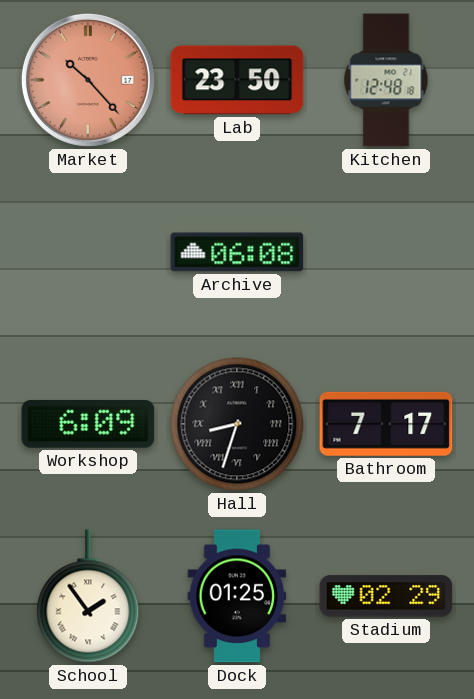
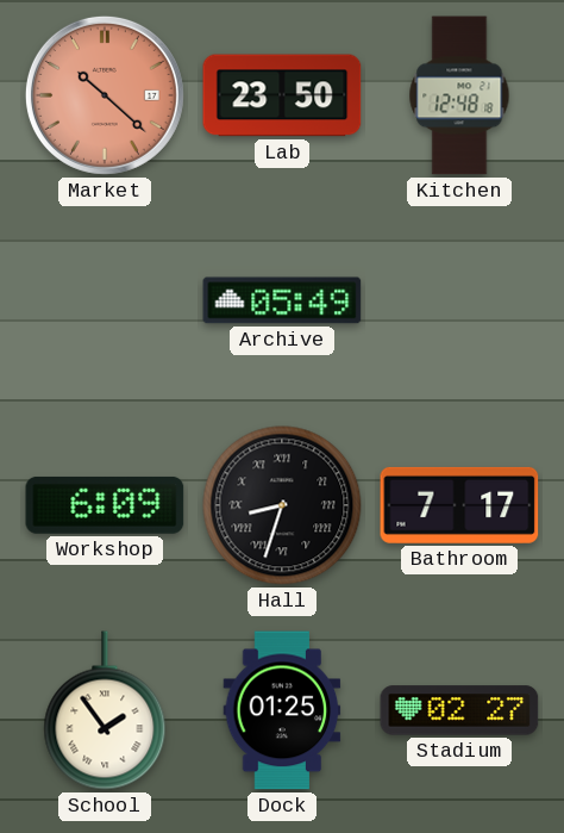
Market: 10:23 -> 10:22 (105, 95)
Archive: 06:08 -> 05:49 (282, 300)
Stadium: 02:29 -> 02:27 (459, 710)
